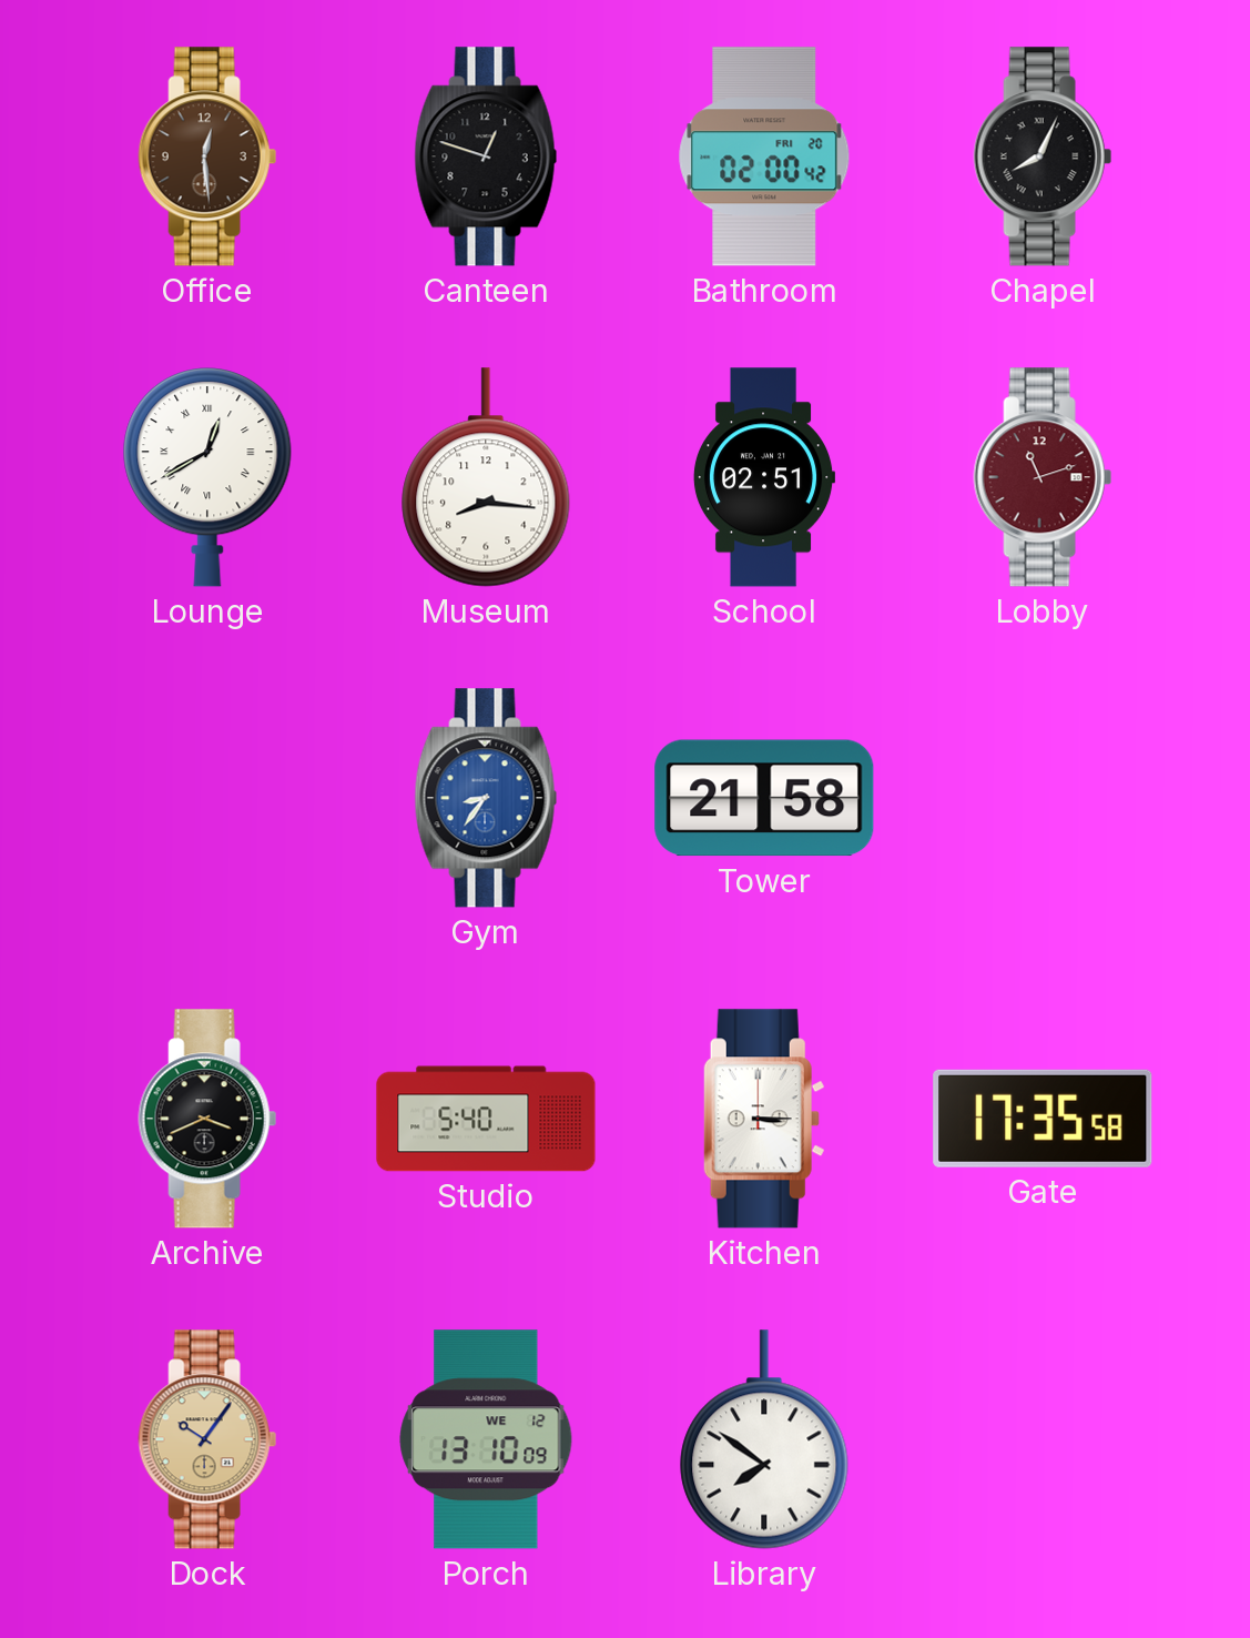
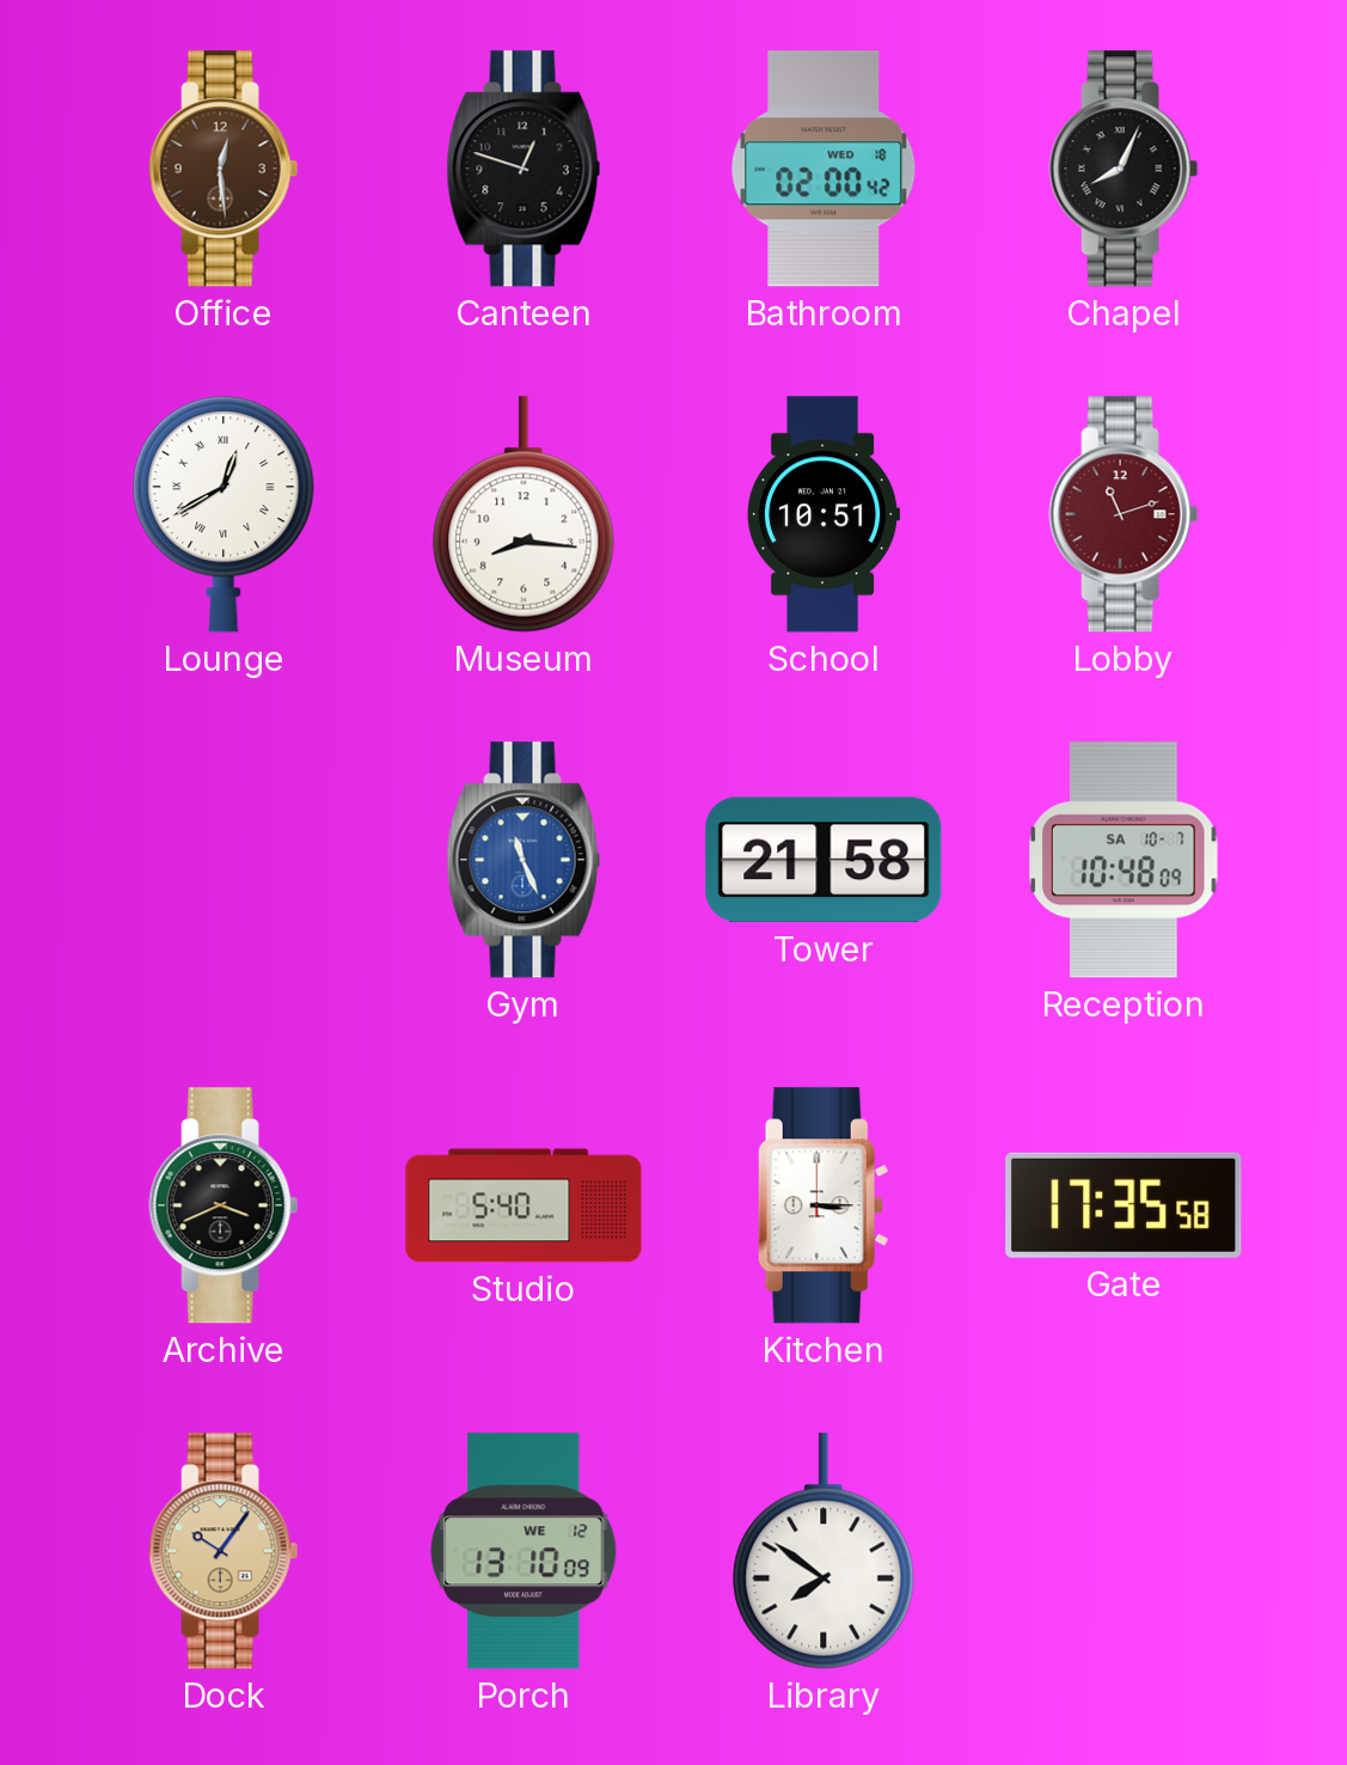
Bathroom date: FRI 20 -> WED 18 (823, 169)
School: 02:51 -> 10:51 (823, 514)
Gym: 8:36 -> 11:26 (524, 860)
Reception: none -> 10:48 (1123, 860)
